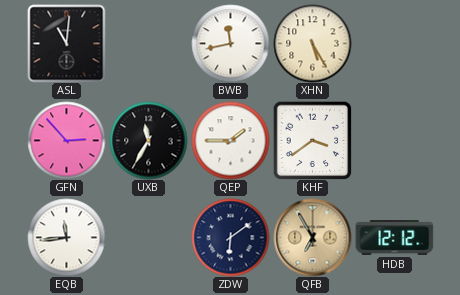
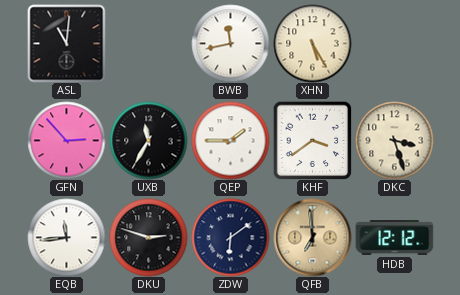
DKC: none -> 3:27 (394, 140)
DKU: none -> 2:48 (148, 237)
QFB: 6:55 -> 6:59 (312, 237)
